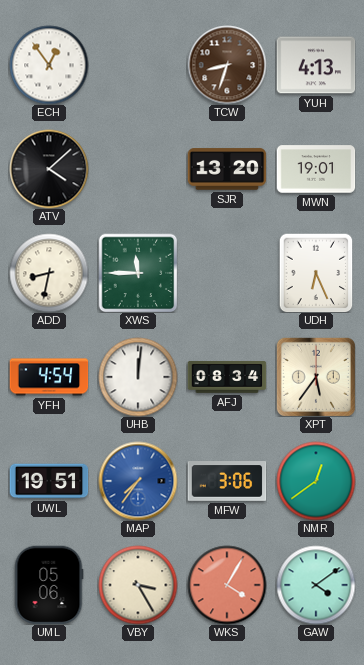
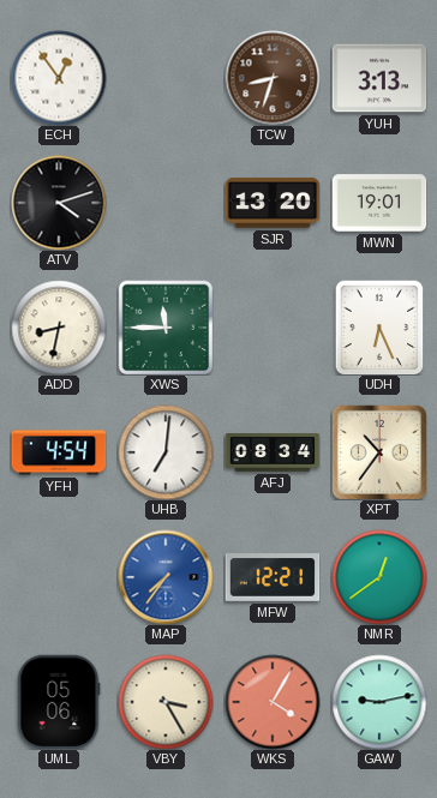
YUH: 4:13 -> 3:13 (379, 78)
ATV: 4:08 -> 4:12 (59, 203)
UHB: 12:01 -> 7:01 (166, 452)
XPT: 5:36 -> 10:36 (379, 452)
UWL: 19:51 -> none (49, 481)
MFW: 3:06 -> 12:21 (273, 578)
GAW: 4:09 -> 9:13 (379, 702)
